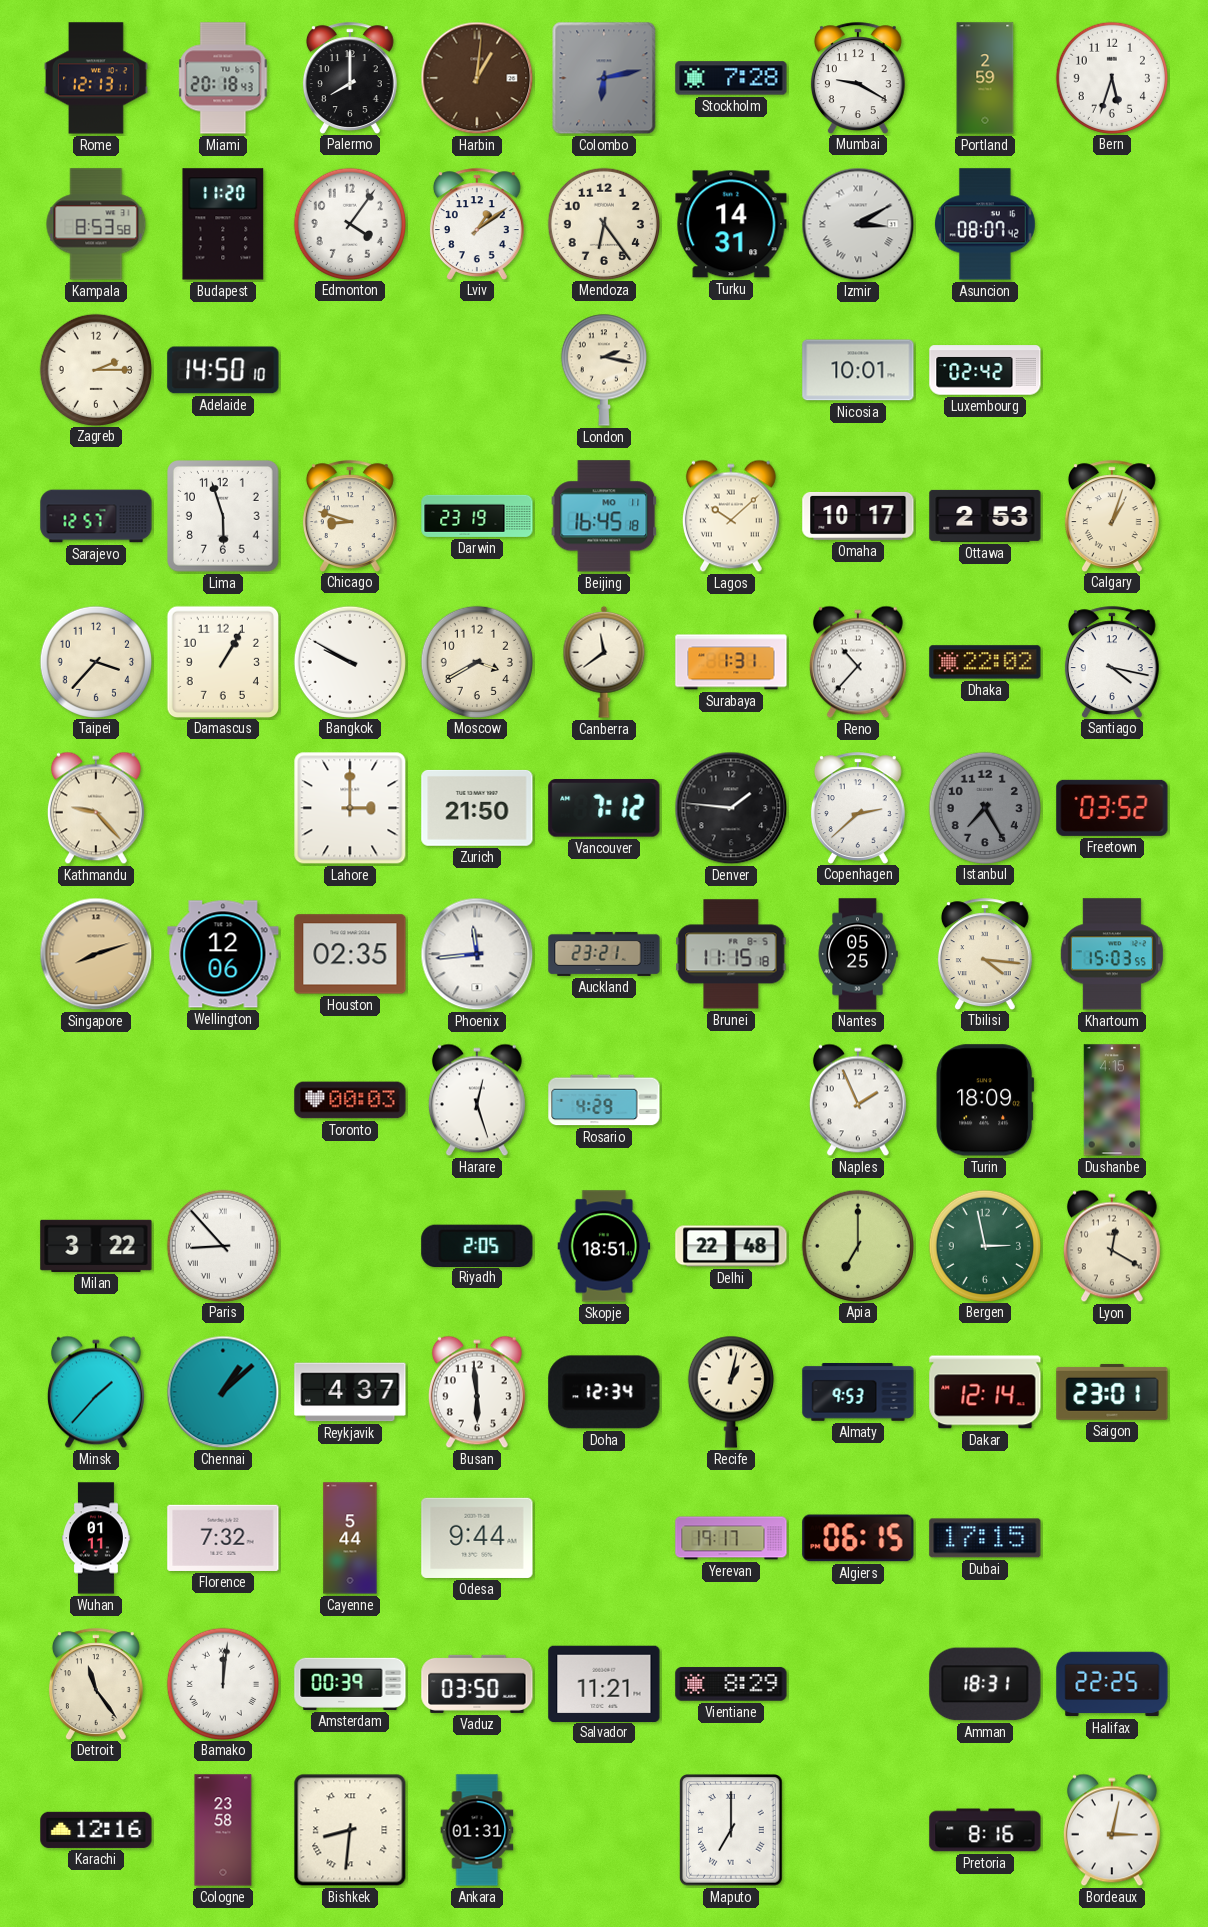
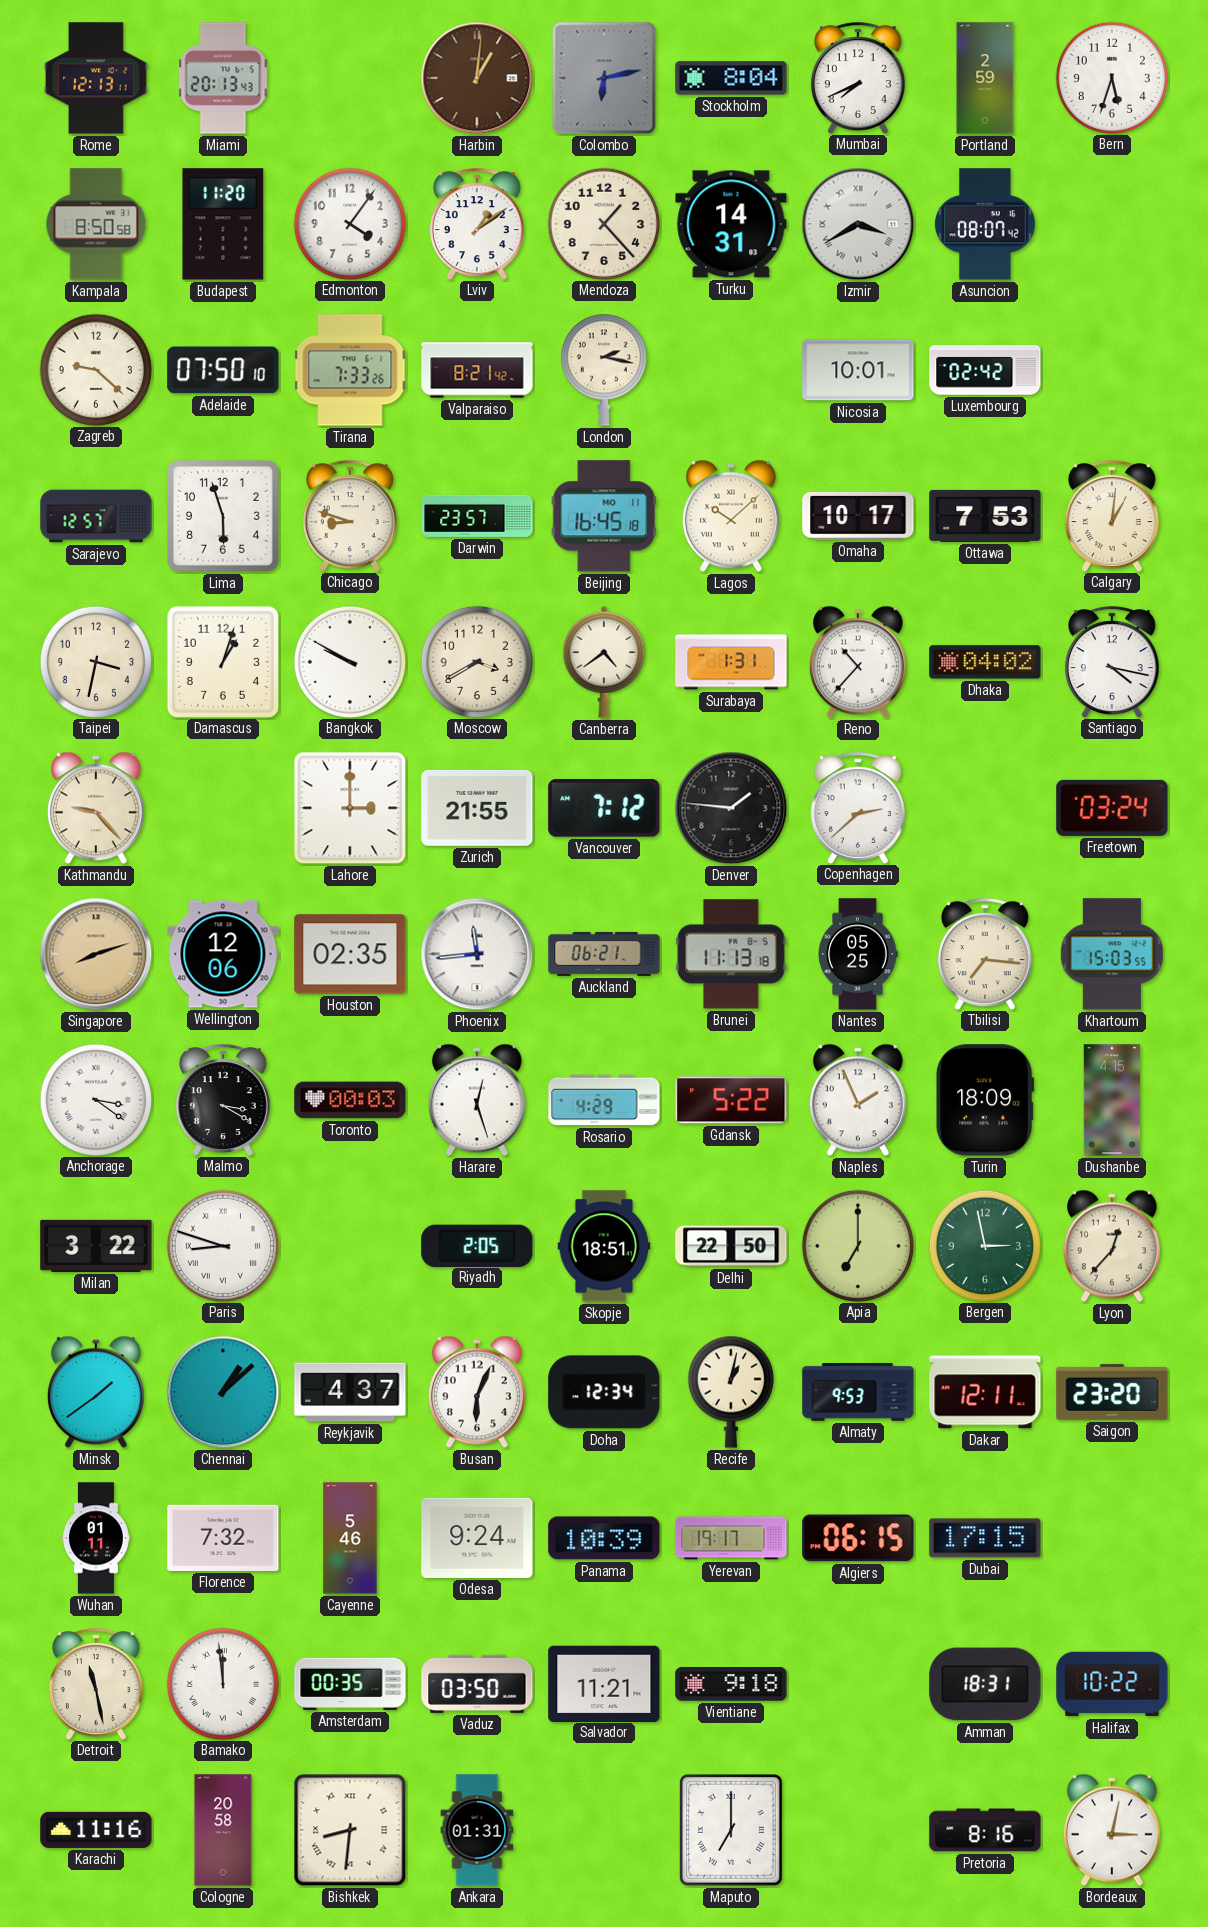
Miami: 20:18 -> 20:13 (223, 78)
Palermo: 8:00 -> none (350, 78)
Stockholm: 7:28 -> 8:04 (731, 78)
Mumbai: 9:20 -> 7:41 (858, 78)
Kampala: 8:53 -> 8:50 (96, 224)
Mendoza: 6:24 -> 1:23 (603, 223)
Izmir: 3:10 -> 3:40 (858, 224)
Zagreb: 2:15 -> 9:22 (95, 369)
Adelaide: 14:50 -> 07:50 (223, 370)
Tirana: none -> 7:33 (350, 370)
Valparaiso: none -> 8:21 (477, 370)
Darwin: 23:19 -> 23:57 (477, 516)
Ottawa: 2:53 -> 7:53 (985, 516)
Calgary: 1:03 -> 1:01 (1112, 516)
Taipei: 3:37 -> 3:32 (95, 661)
Damascus: 1:05 -> 1:03 (222, 661)
Canberra: 11:39 -> 4:39 (604, 662)
Dhaka: 22:02 -> 04:02 (985, 662)
Zurich: 21:50 -> 21:55 (477, 808)
Istanbul: 7:25 -> none (984, 807)
Freetown: 03:52 -> 03:24 (1112, 808)
Auckland: 23:21 -> 06:21 (604, 954)
Brunei: 11:15 -> 11:13 (731, 954)
Tbilisi: 4:16 -> 7:16 (985, 954)
Anchorage: none -> 3:21 (95, 1099)
Malmo: none -> 3:20 (223, 1100)
Gdansk: none -> 5:22 (731, 1100)
Paris: 8:53 -> 8:48 (222, 1245)
Delhi: 22:48 -> 22:50 (731, 1246)
Lyon: 12:20 -> 12:37 (1112, 1246)
Minsk: 1:37 -> 1:39 (96, 1392)
Busan: 5:59 -> 6:04 (477, 1392)
Dakar: 12:14 -> 12:11 (985, 1392)
Saigon: 23:01 -> 23:20 (1112, 1392)
Cayenne: 5:44 -> 5:46 (350, 1538)
Odesa: 9:44 -> 9:24 (477, 1538)
Panama: none -> 10:39 (604, 1538)
Detroit: 11:24 -> 11:28 (96, 1684)
Bamako: 12:01 -> 11:59 (222, 1683)
Amsterdam: 00:39 -> 00:35 (350, 1684)
Vientiane: 8:29 -> 9:18 (731, 1684)
Halifax: 22:25 -> 10:22 (1112, 1684)
Karachi: 12:16 -> 11:16 (96, 1830)
Cologne: 23:58 -> 20:58 (223, 1830)
